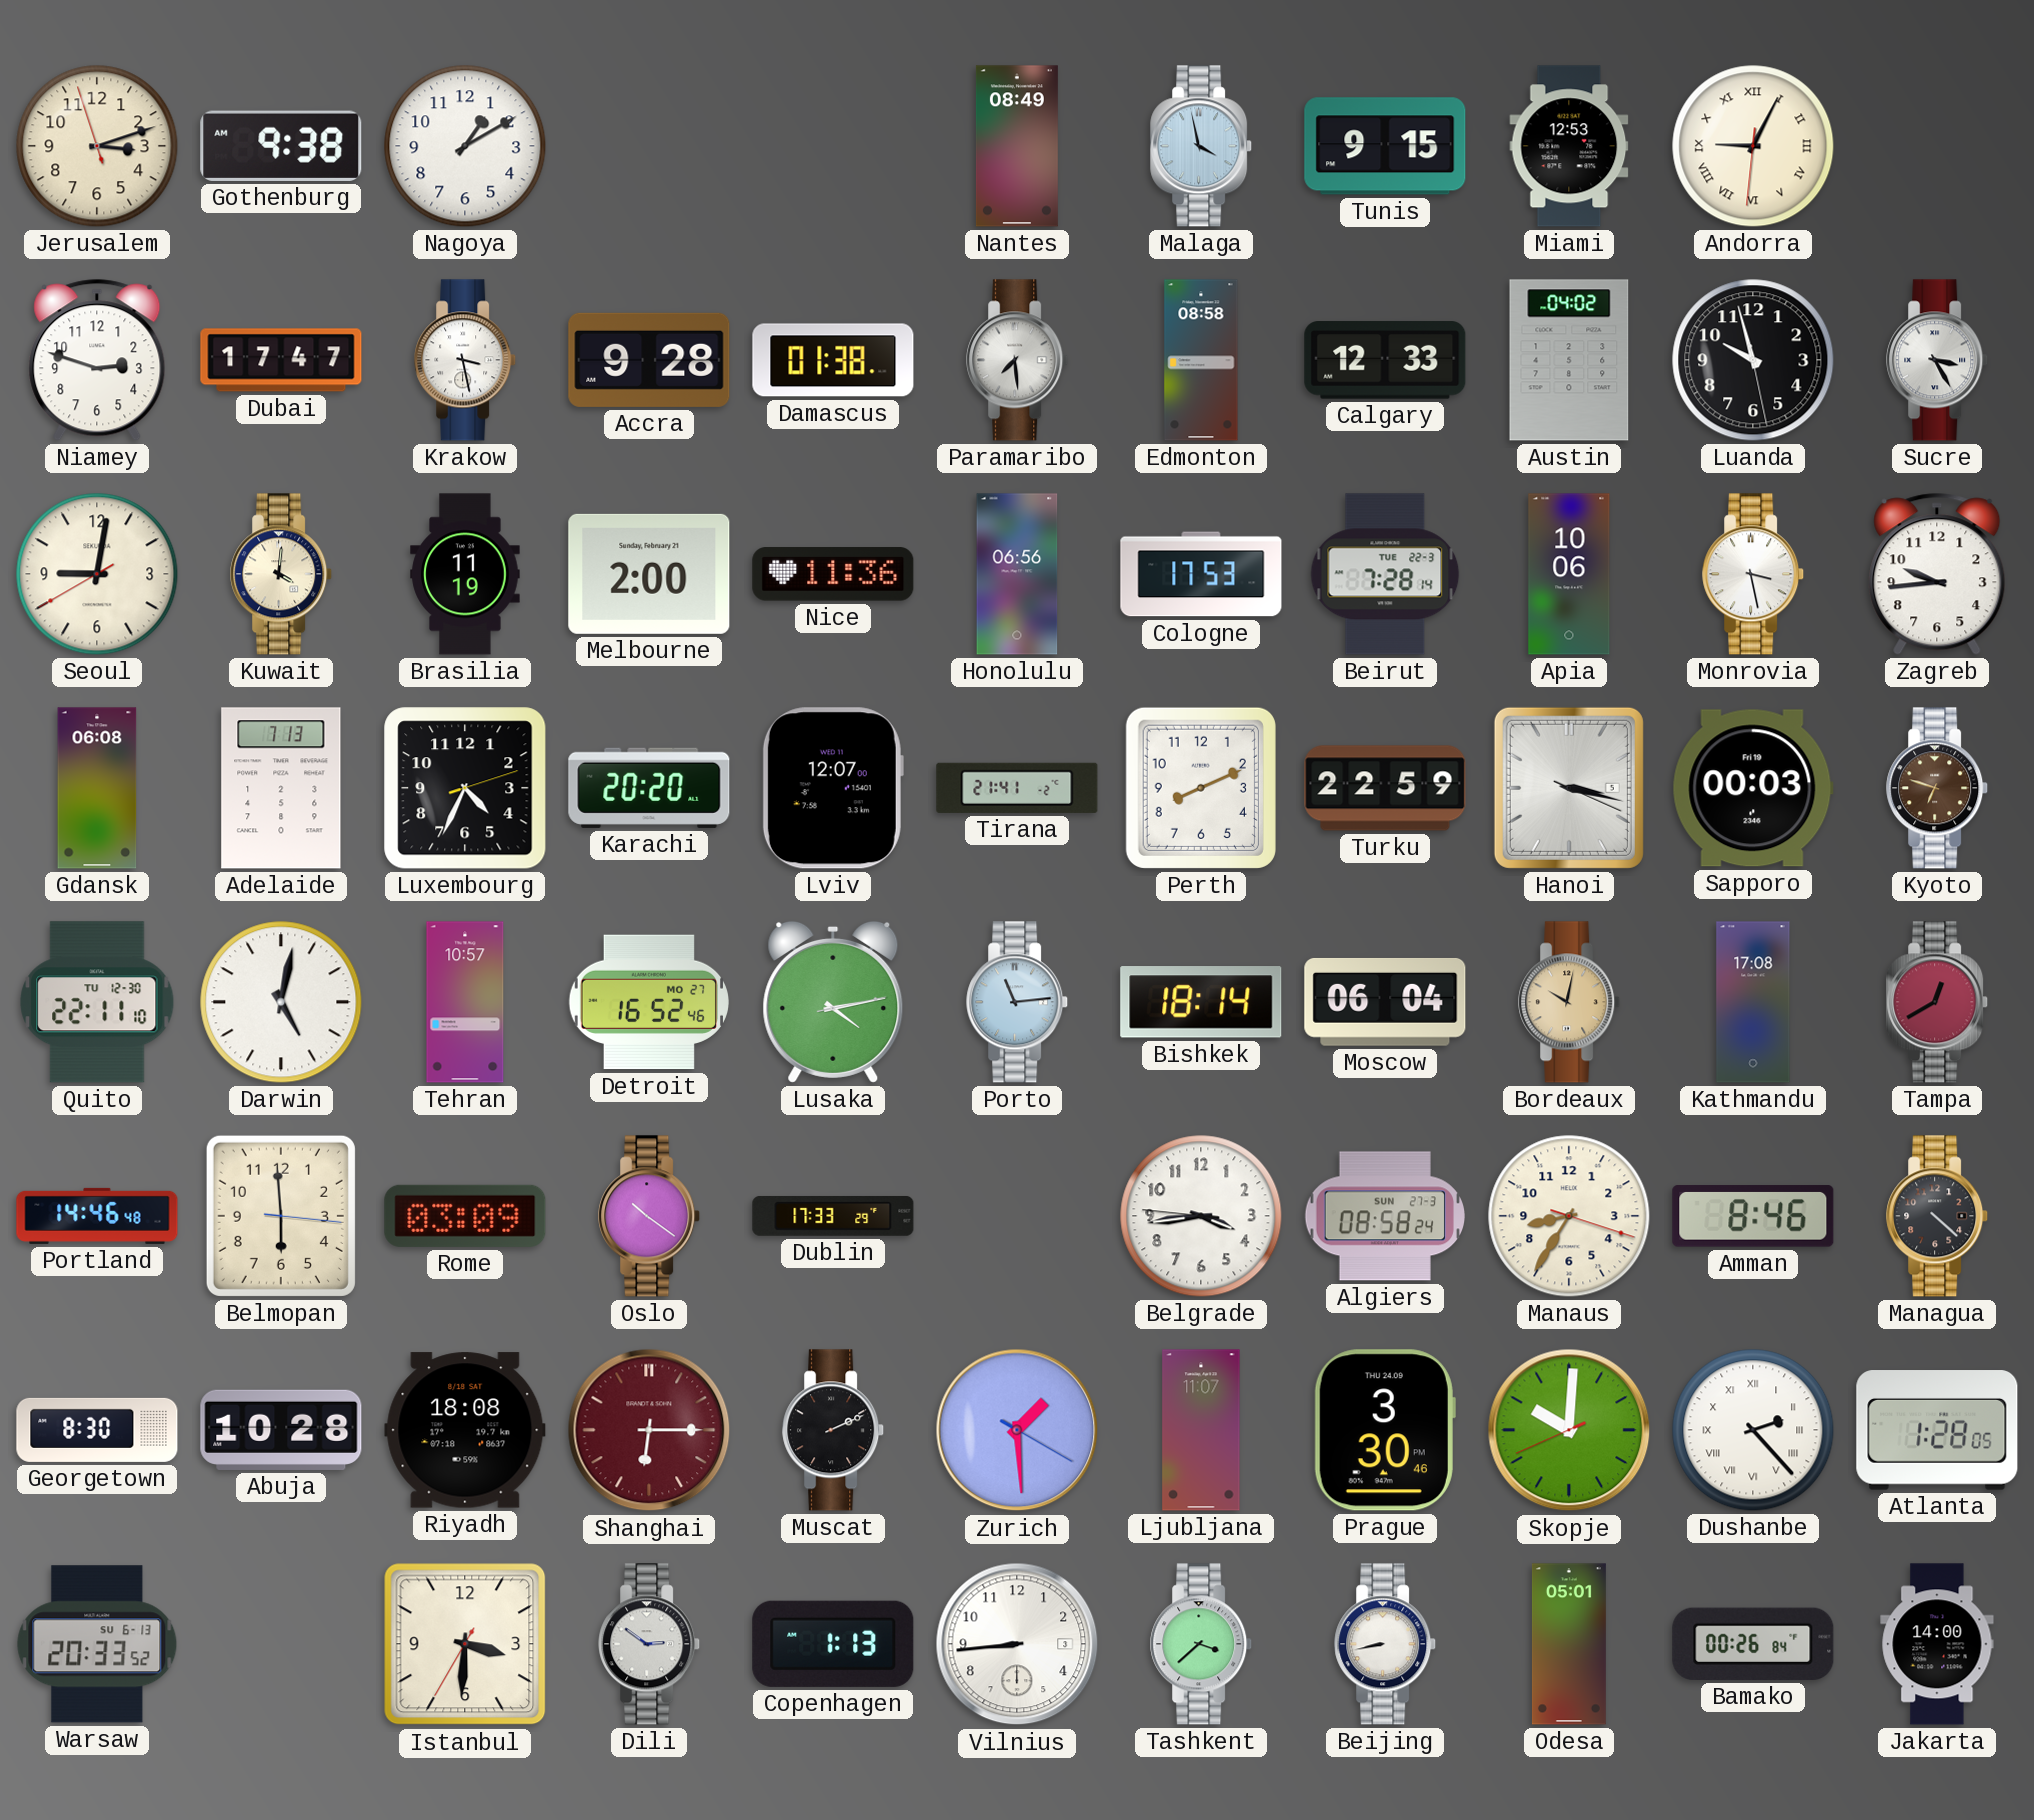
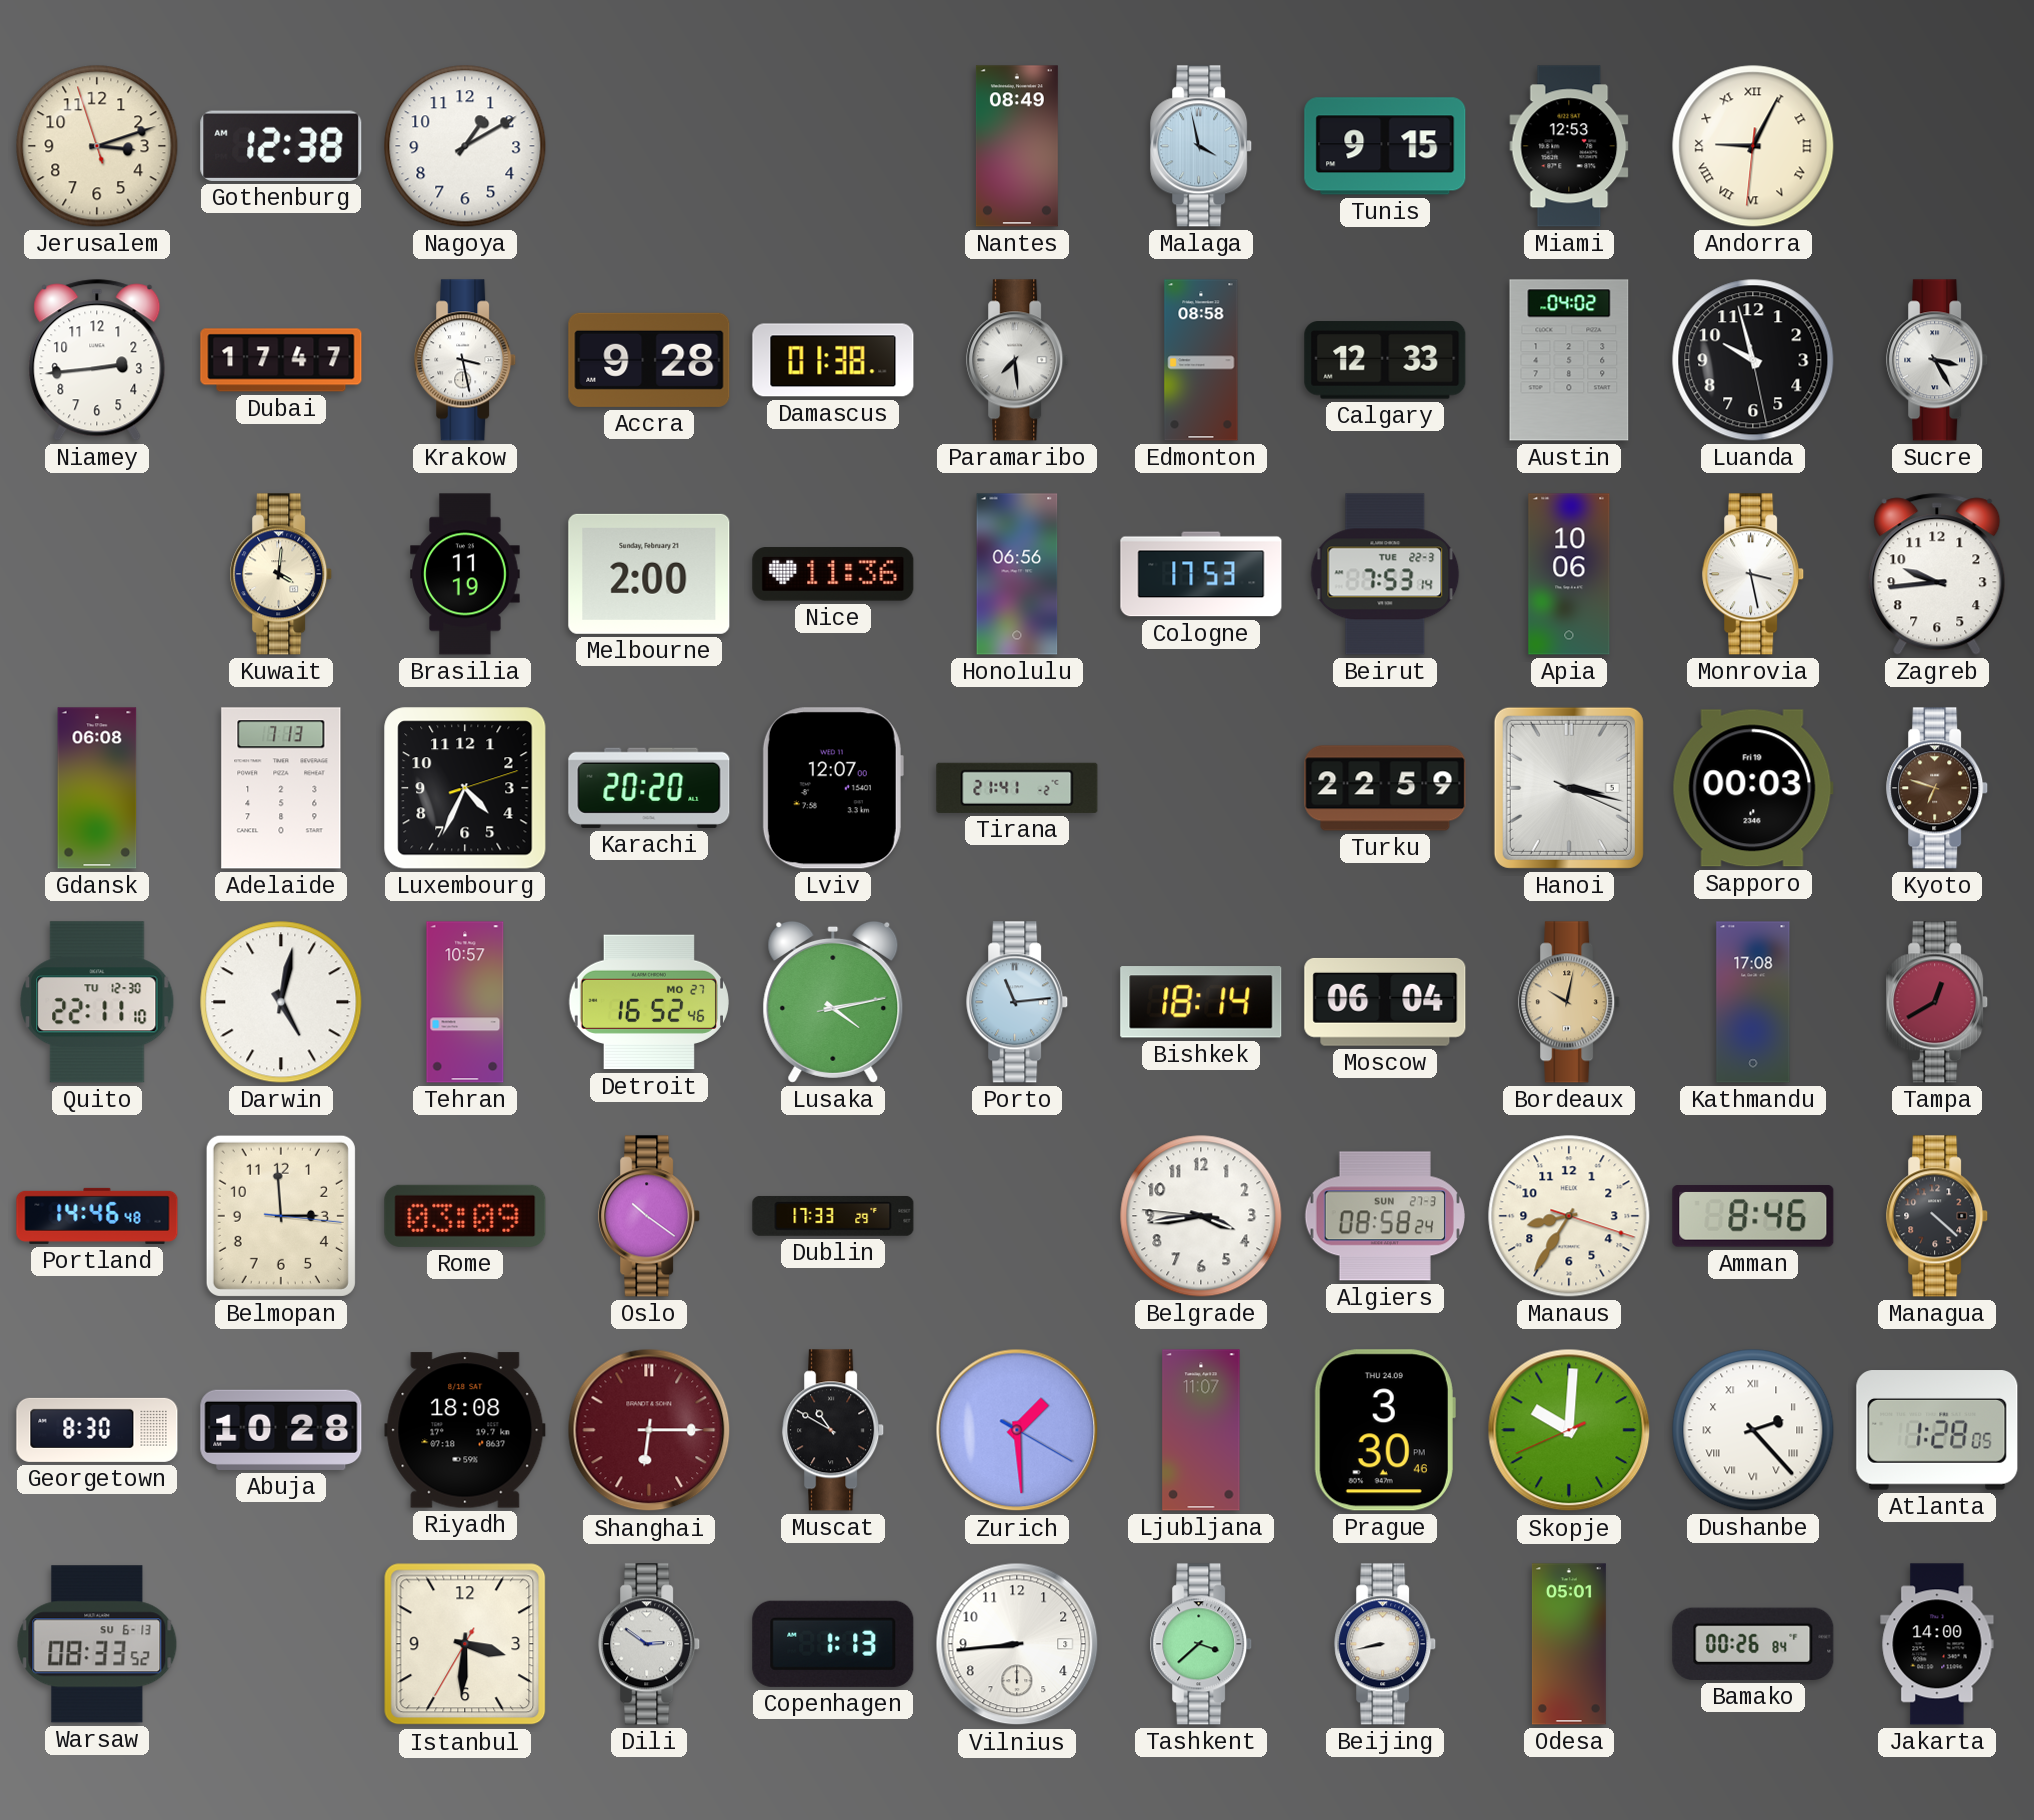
Gothenburg: 9:38 -> 12:38 (281, 146)
Niamey: 2:48 -> 2:44 (97, 360)
Seoul: 9:01 -> none (97, 574)
Beirut: 7:28 -> 7:53 (1385, 574)
Perth: 8:11 -> none (1201, 788)
Belmopan: 5:59 -> 2:59 (281, 1216)
Muscat: 2:11 -> 10:50 (834, 1430)
Warsaw: 20:33 -> 08:33 (97, 1644)
